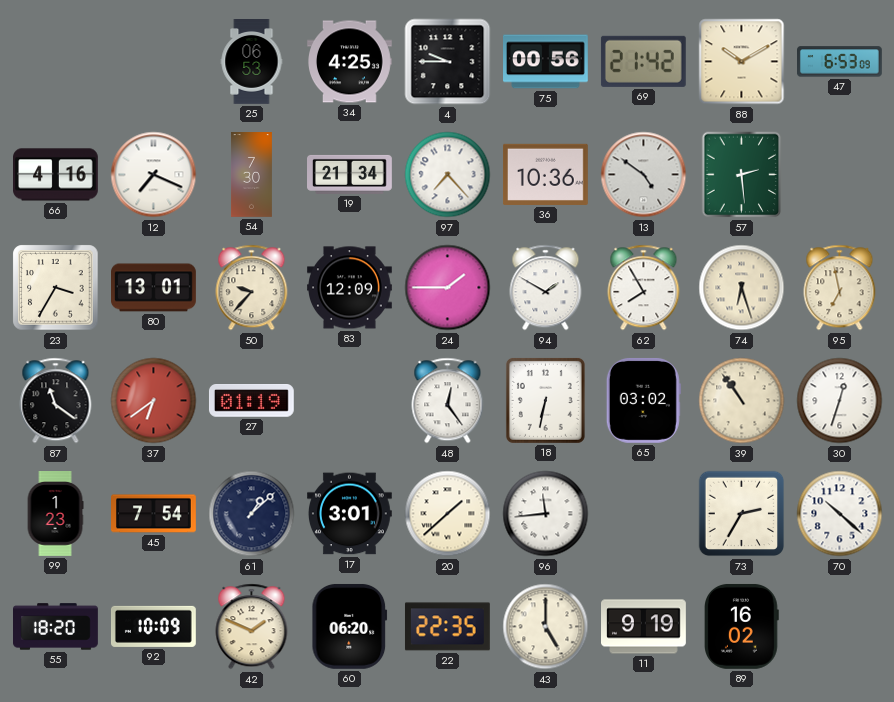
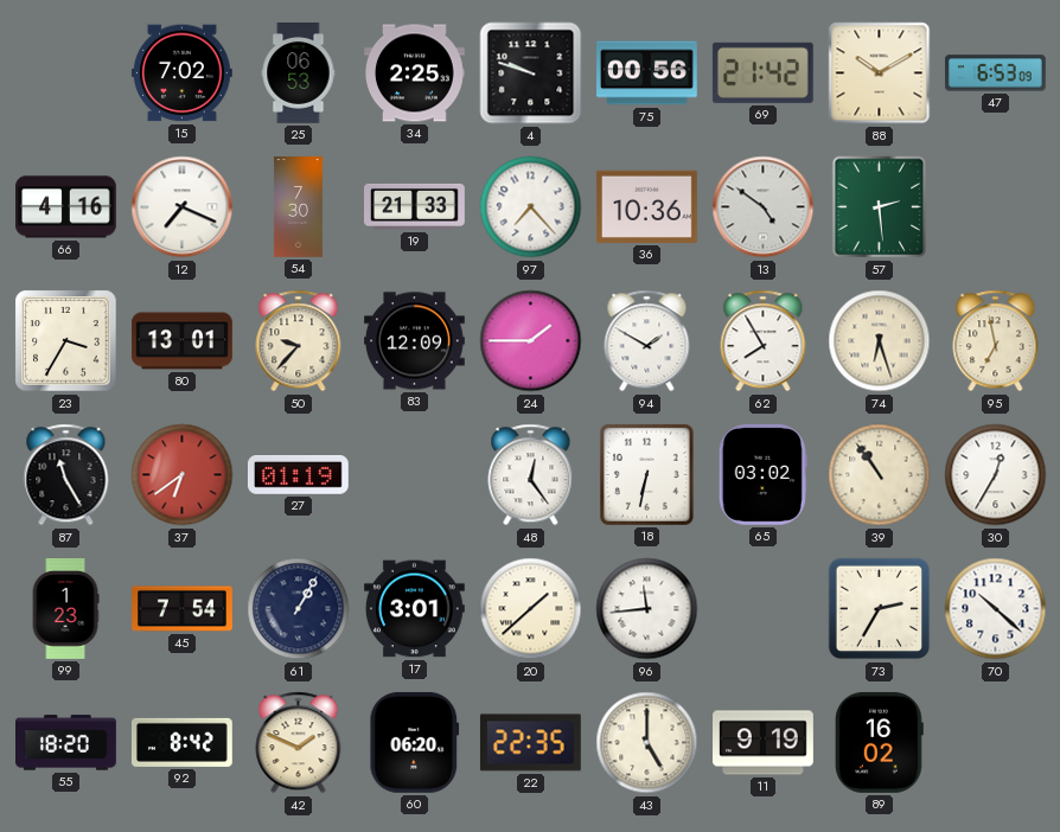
15: none -> 7:02 (181, 73)
34: 4:25 -> 2:25 (415, 73)
4: 9:45 -> 9:48 (531, 73)
19: 21:34 -> 21:33 (415, 206)
87: 11:21 -> 11:25 (66, 475)
30: 12:33 -> 12:35 (996, 475)
61: 1:08 -> 1:05 (299, 609)
92: 10:09 -> 8:42 (181, 742)
